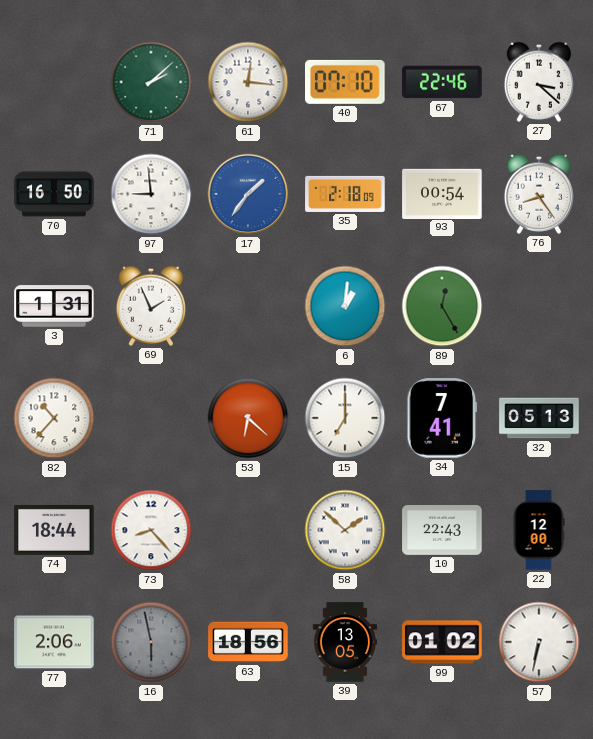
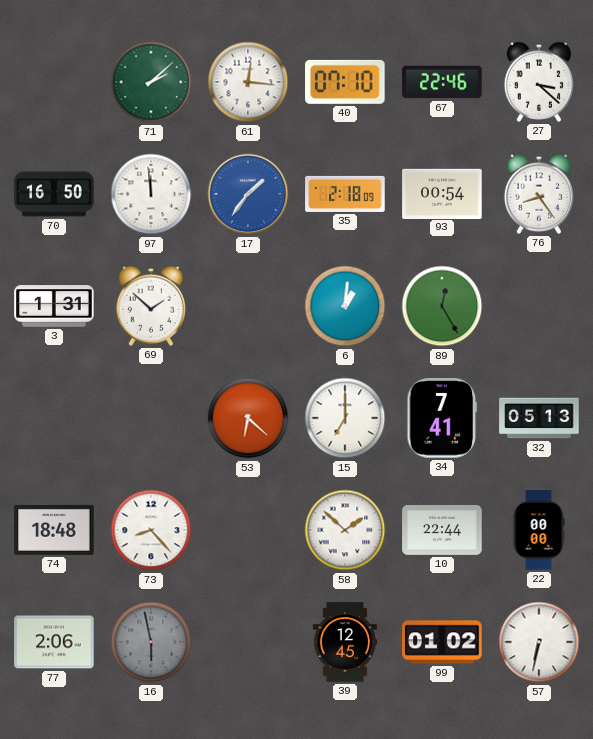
97: 8:59 -> 11:59 (151, 194)
69: 1:56 -> 1:52 (150, 306)
82: 10:37 -> none (54, 418)
74: 18:44 -> 18:48 (54, 530)
10: 22:43 -> 22:44 (442, 531)
22: 12:00 -> 00:00 (539, 530)
63: 18:56 -> none (248, 642)
39: 13:05 -> 12:45 (345, 642)
